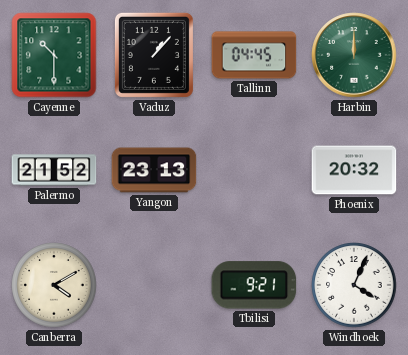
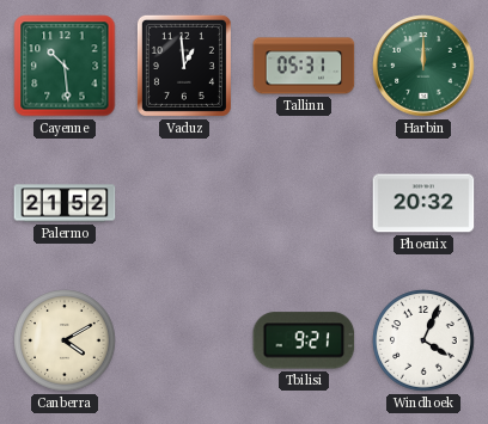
Cayenne: 10:30 -> 10:29 (65, 66)
Vaduz: 1:07 -> 12:59 (184, 66)
Tallinn: 04:45 -> 05:31 (304, 66)
Yangon: 23:13 -> none (154, 170)
